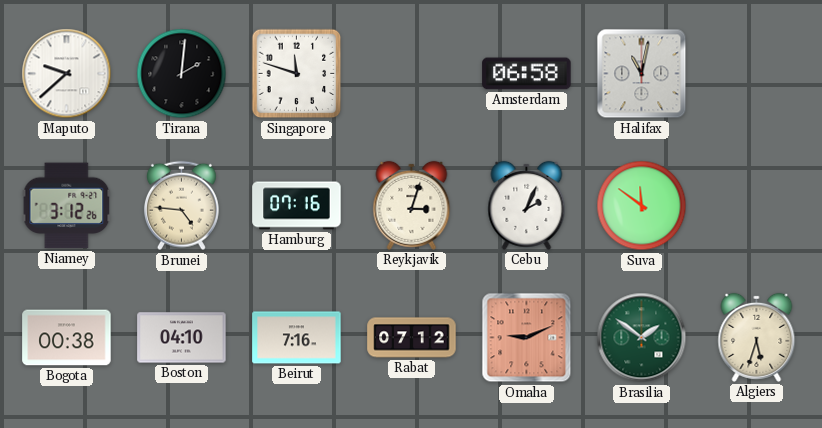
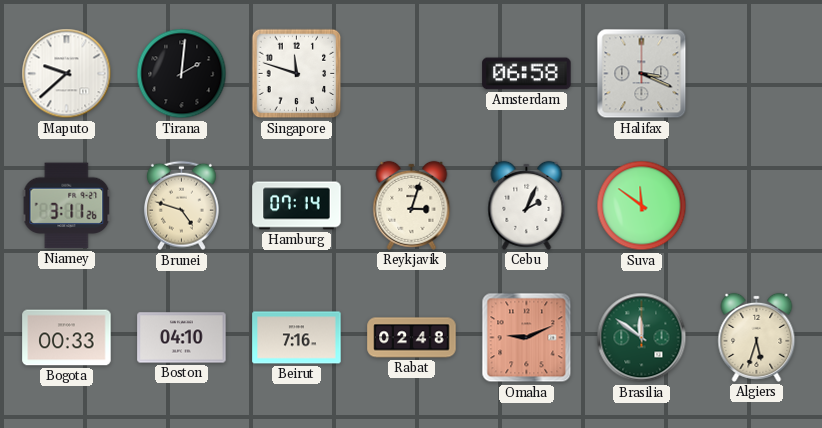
Halifax: 11:02 -> 3:19 (642, 74)
Niamey: 3:12 -> 3:11 (67, 206)
Brunei: 4:46 -> 4:48 (181, 206)
Hamburg: 07:16 -> 07:14 (297, 206)
Bogota: 00:38 -> 00:33 (67, 338)
Rabat: 07:12 -> 02:48 (412, 338)
Brasilia: 1:51 -> 11:51 (642, 338)
